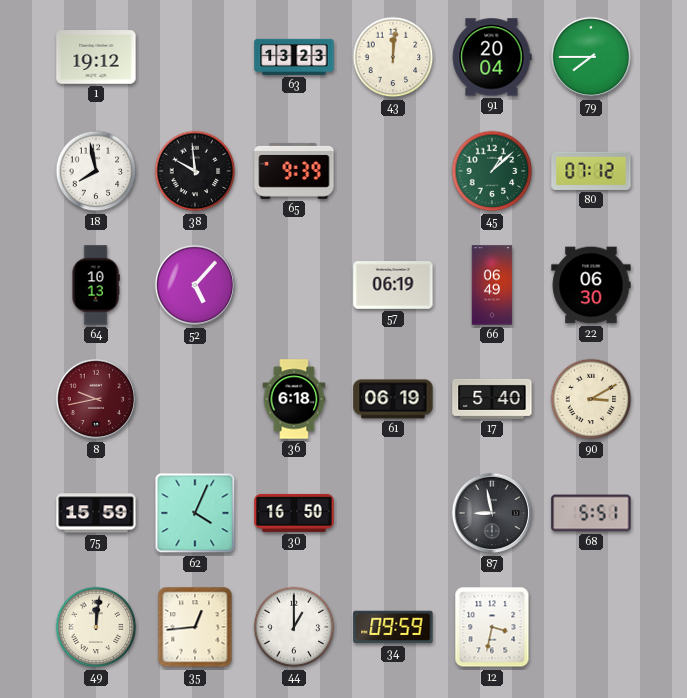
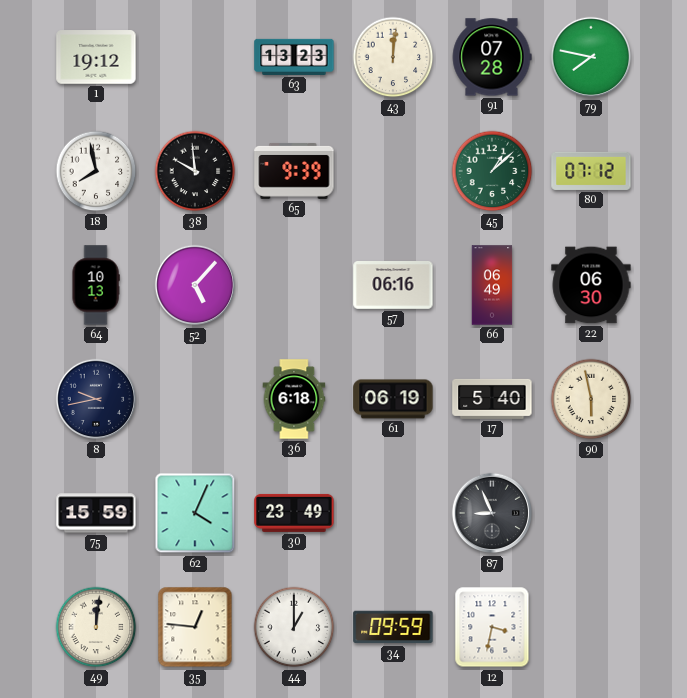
91: 20:04 -> 07:28 (492, 57)
79: 7:45 -> 7:47 (591, 57)
57: 06:19 -> 06:16 (393, 286)
8 dial: burgundy -> navy (96, 399)
90: 3:10 -> 5:58 (591, 399)
30: 16:50 -> 23:49 (294, 513)
87: 8:58 -> 8:56 (492, 513)
68: 5:51 -> none (591, 513)
35: 12:44 -> 12:46 (195, 627)
